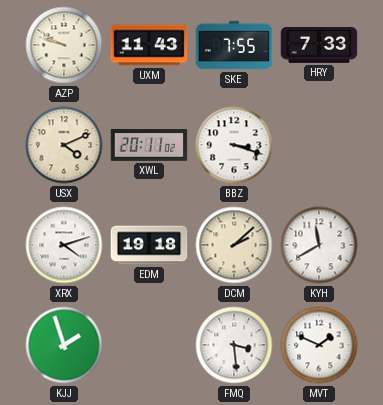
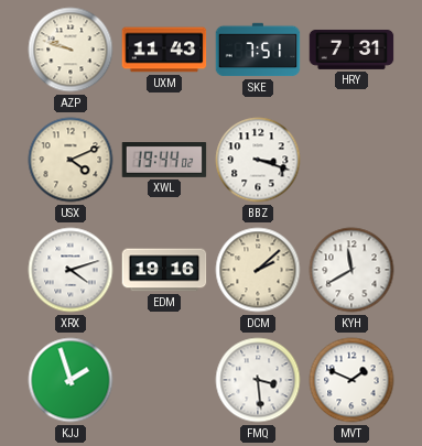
SKE: 7:55 -> 7:51 (258, 50)
HRY: 7:33 -> 7:31 (351, 50)
XWL: 20:11 -> 19:44 (164, 161)
EDM: 19:18 -> 19:16 (164, 270)
